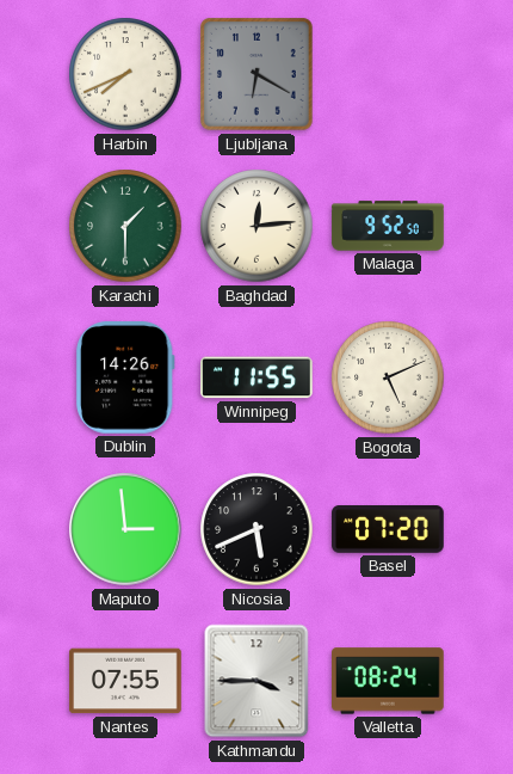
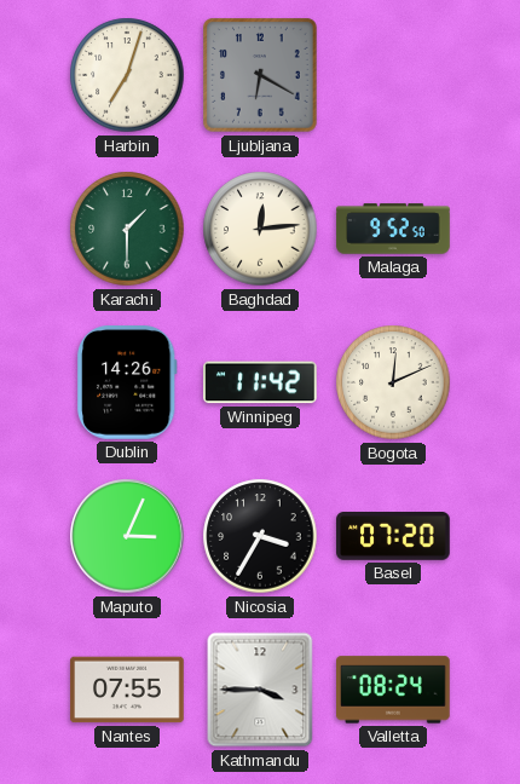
Harbin: 7:41 -> 7:03 (127, 75)
Winnipeg: 11:55 -> 11:42 (261, 382)
Bogota: 5:11 -> 12:11 (393, 382)
Maputo: 2:59 -> 3:04 (127, 536)
Nicosia: 5:41 -> 3:35 (260, 536)
